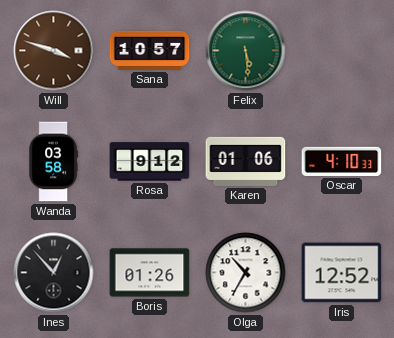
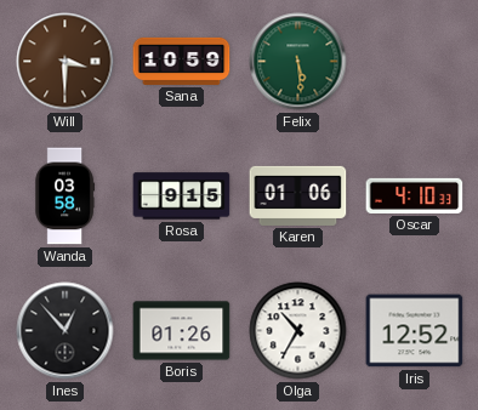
Will: 3:48 -> 3:30 (66, 62)
Sana: 10:57 -> 10:59 (182, 61)
Rosa: 9:12 -> 9:15 (182, 197)
